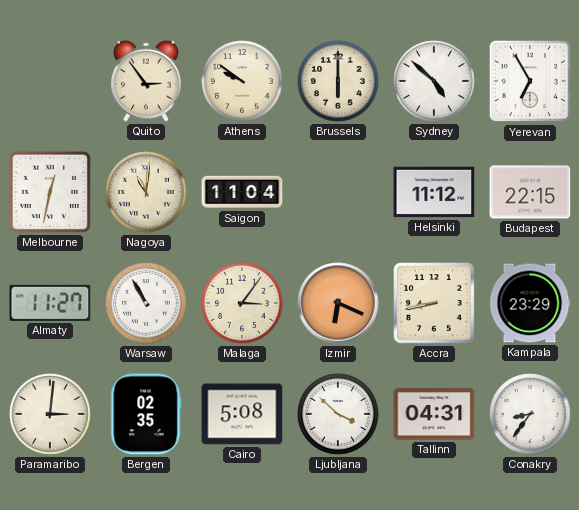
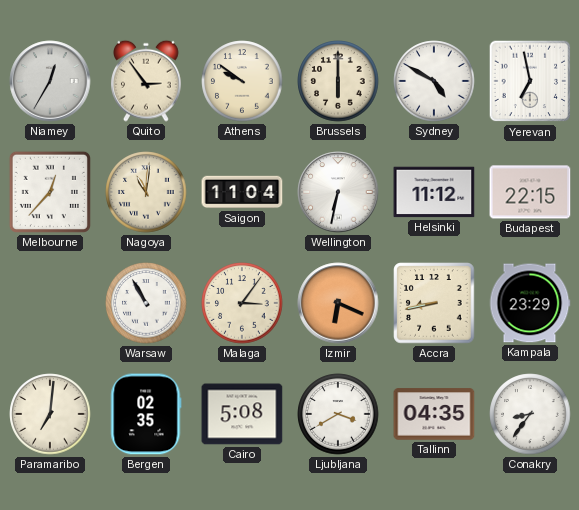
Niamey: none -> 12:35 (50, 81)
Sydney: 4:52 -> 4:50 (434, 81)
Yerevan: 6:55 -> 6:58 (530, 81)
Melbourne: 12:32 -> 12:37 (50, 192)
Wellington: none -> 6:32 (338, 192)
Almaty: 11:27 -> none (50, 303)
Paramaribo: 3:01 -> 7:01 (50, 414)
Ljubljana: 3:52 -> 3:40 (338, 414)
Tallinn: 04:31 -> 04:35 (434, 414)
